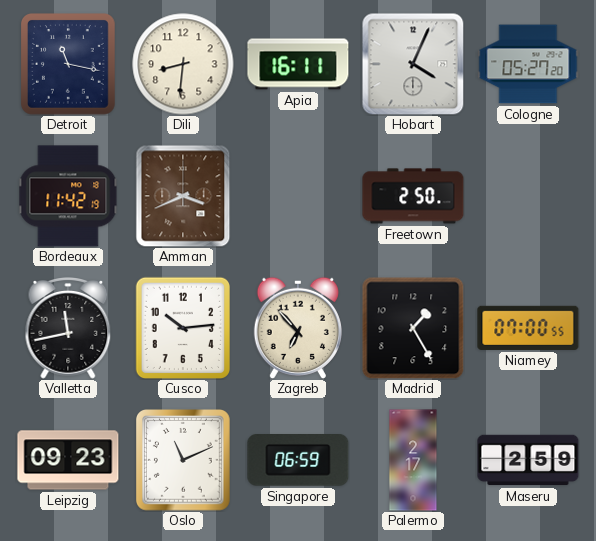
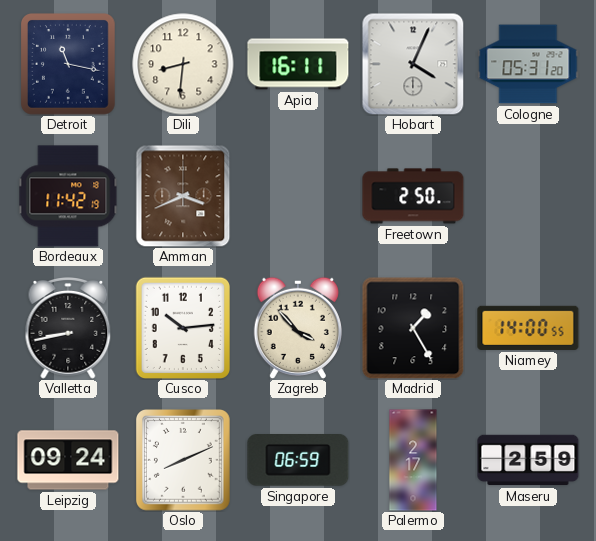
Cologne: 05:27 -> 05:31 (528, 64)
Valletta: 11:43 -> 8:43 (68, 329)
Zagreb: 6:53 -> 3:53 (298, 328)
Niamey: 07:00 -> 14:00 (528, 328)
Leipzig: 09:23 -> 09:24 (68, 460)
Oslo: 11:11 -> 8:11 (184, 461)
